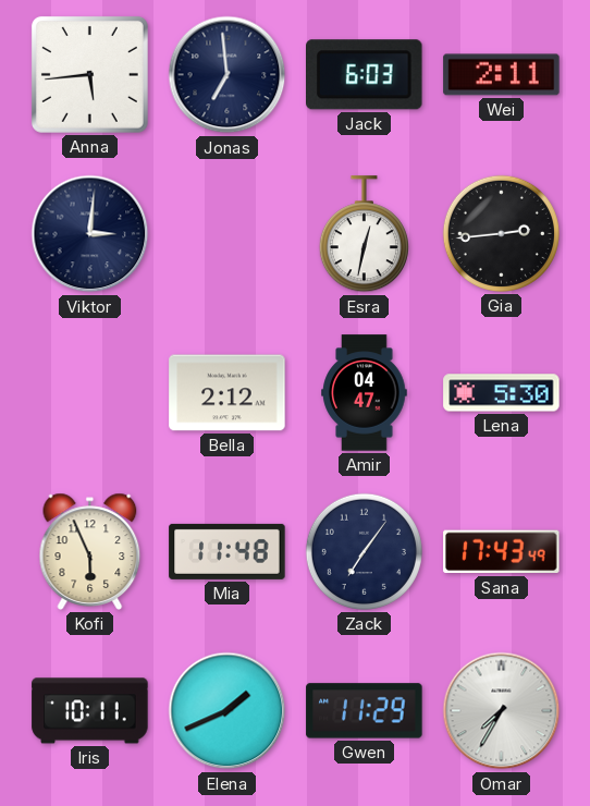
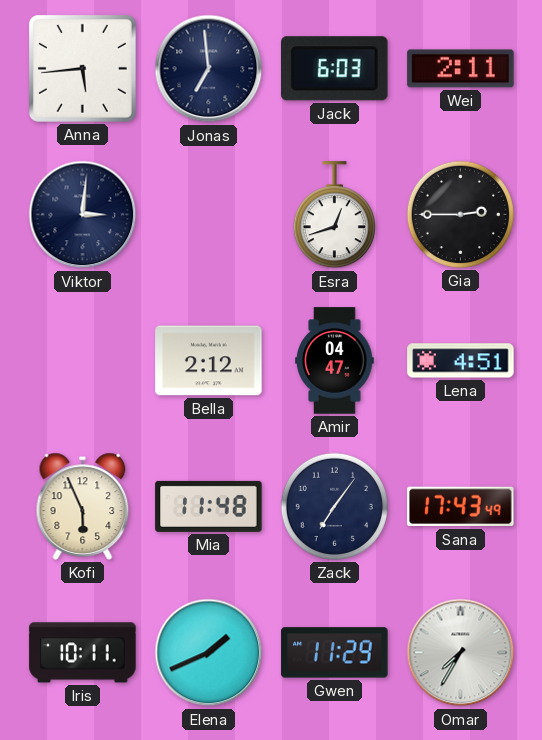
Esra: 12:32 -> 12:42 (334, 215)
Gia: 2:44 -> 2:45 (460, 214)
Lena: 5:30 -> 4:51 (461, 361)
